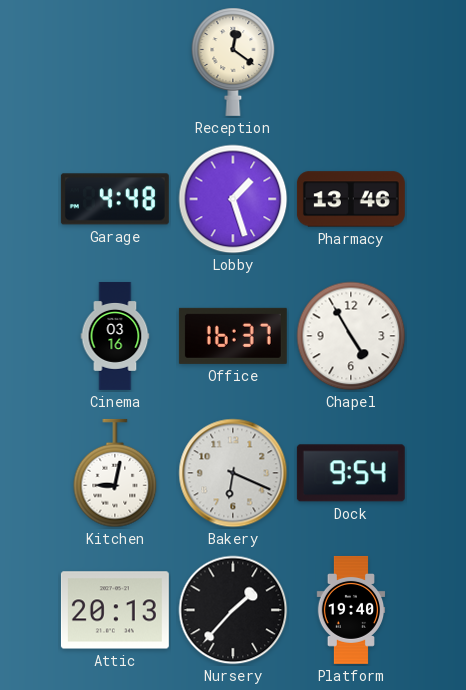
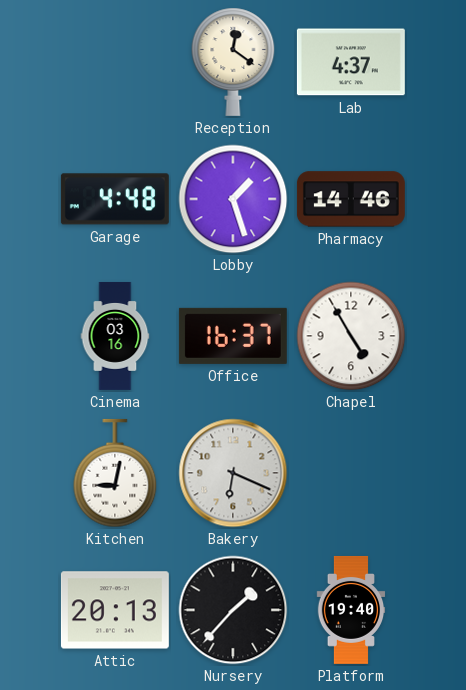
Lab: none -> 4:37 (351, 62)
Pharmacy: 13:46 -> 14:46 (351, 199)
Dock: 9:54 -> none (351, 473)
